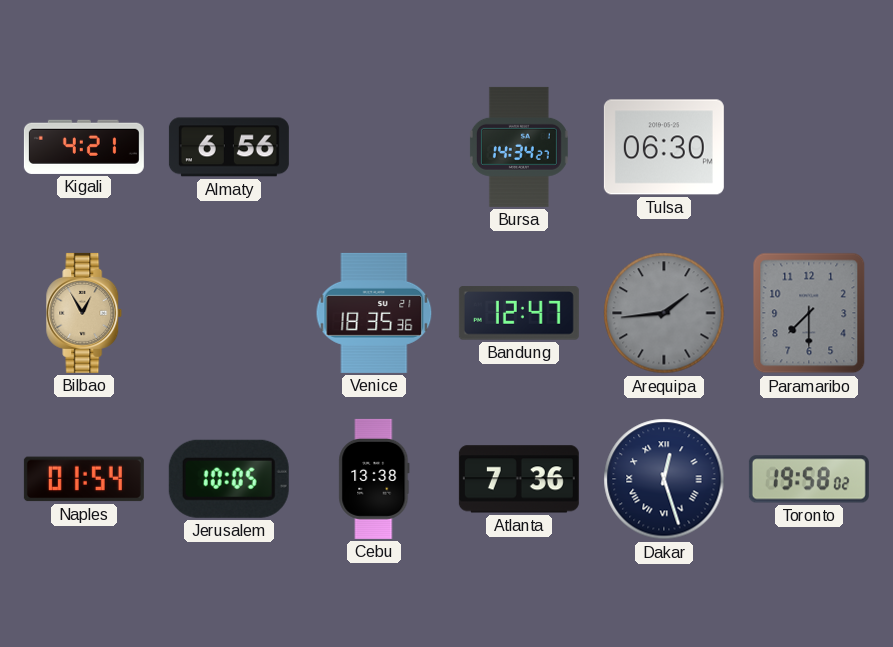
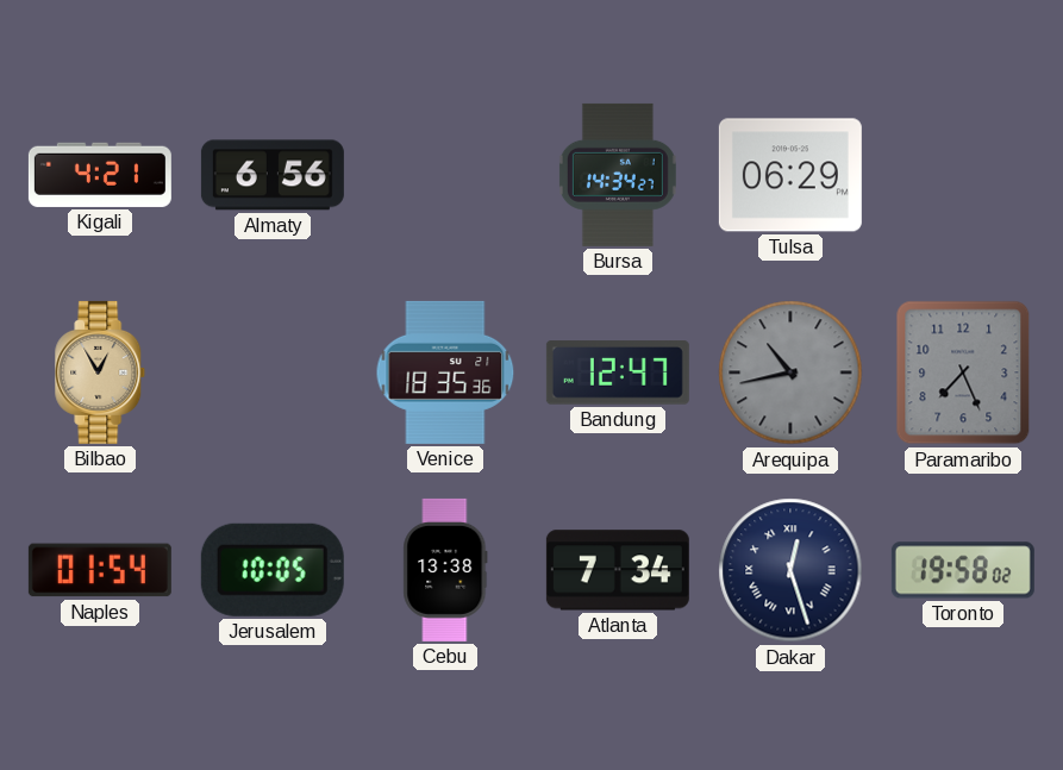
Tulsa: 06:30 -> 06:29 (790, 175)
Arequipa: 1:44 -> 10:43 (790, 373)
Paramaribo: 7:30 -> 7:26 (963, 373)
Atlanta: 7:36 -> 7:34 (618, 570)
